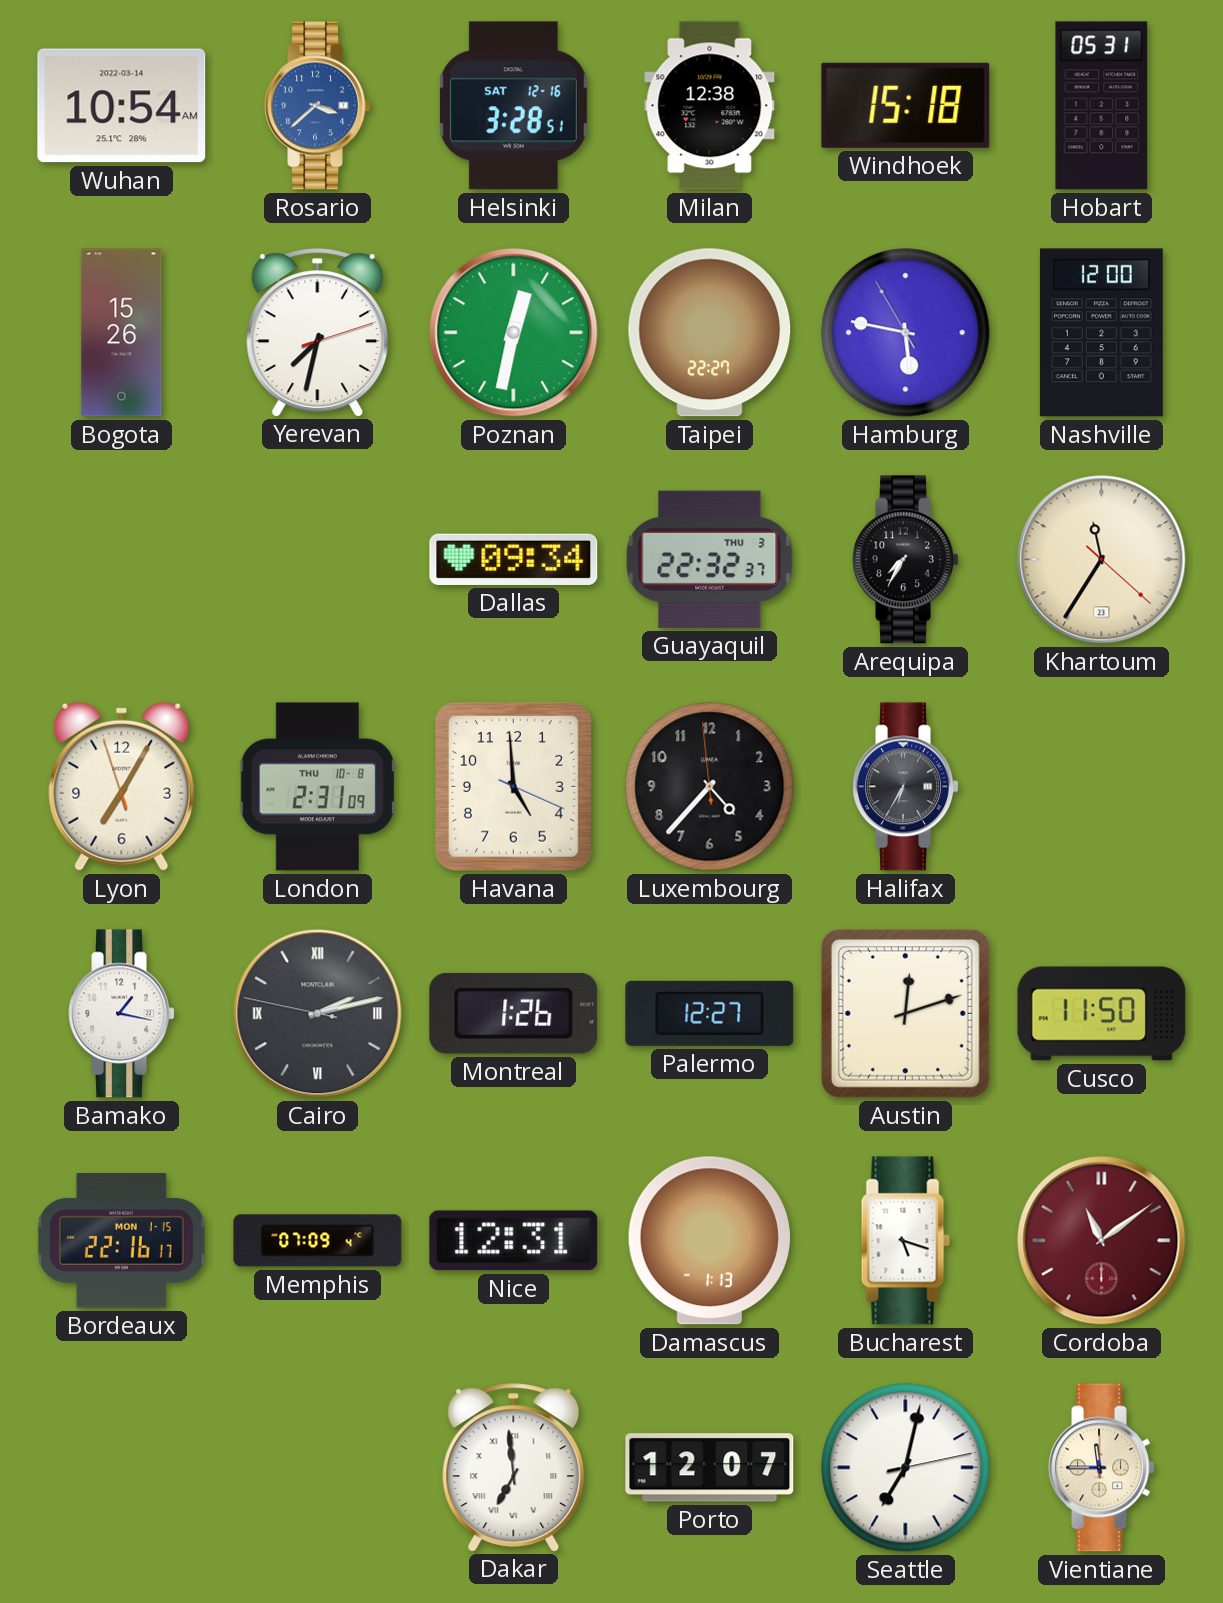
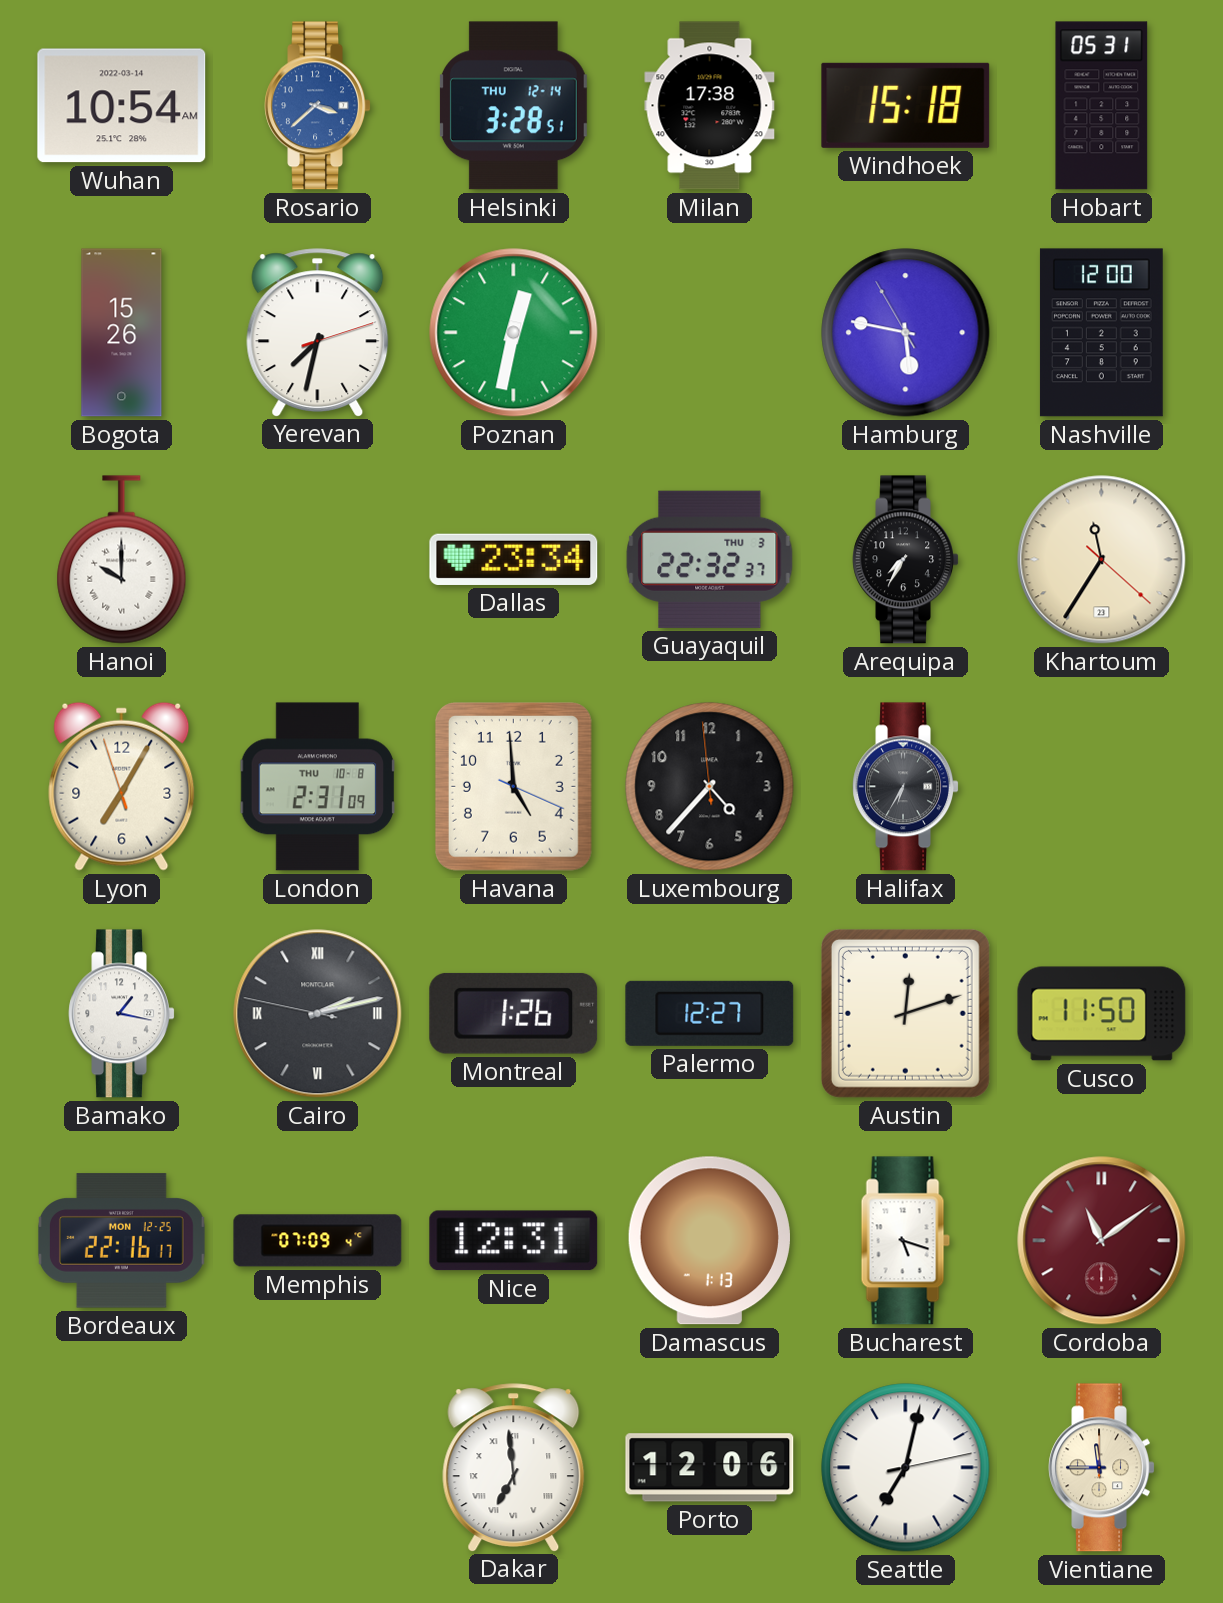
Helsinki date: SAT 12-16 -> THU 12-14 (513, 106)
Milan: 12:38 -> 17:38 (710, 106)
Taipei: 22:27 -> none (710, 333)
Hanoi: none -> 10:00 (122, 560)
Dallas: 09:34 -> 23:34 (514, 559)
Bordeaux date: MON 1-15 -> MON 12-25 (121, 1241)
Porto: 12:07 -> 12:06 (710, 1468)
